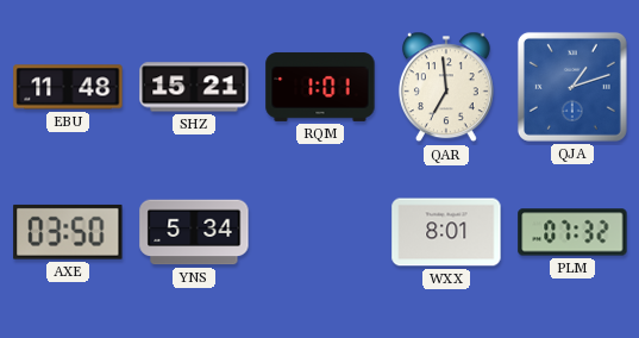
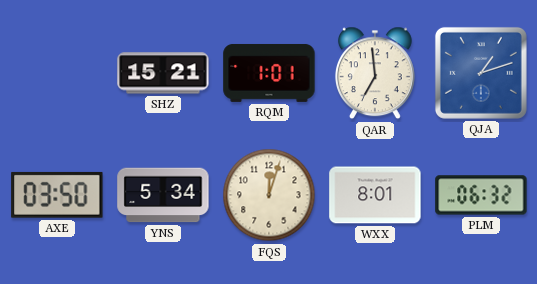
EBU: 11:48 -> none (68, 87)
FQS: none -> 12:03 (269, 195)
PLM: 07:32 -> 06:32 (481, 195)
